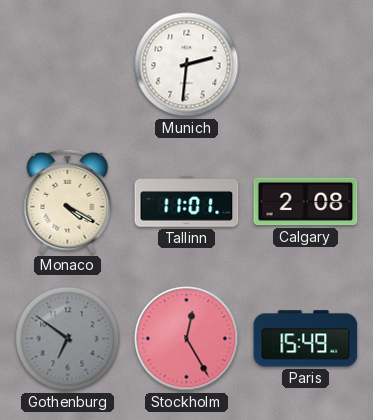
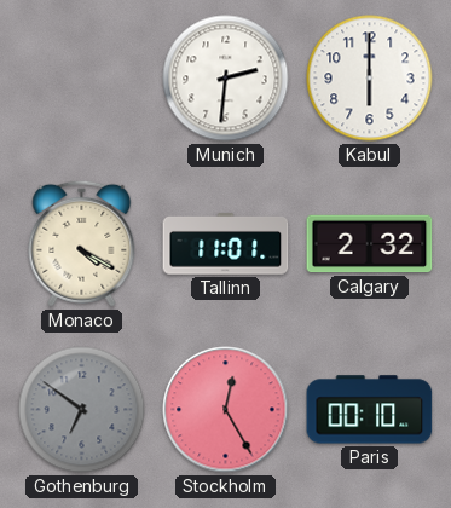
Kabul: none -> 6:00 (370, 79)
Calgary: 2:08 -> 2:32 (370, 244)
Paris: 15:49 -> 00:10 (370, 410)
